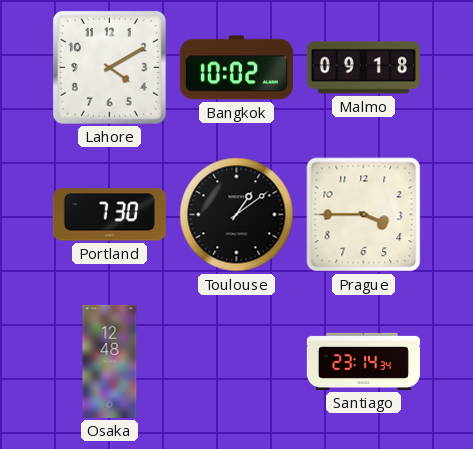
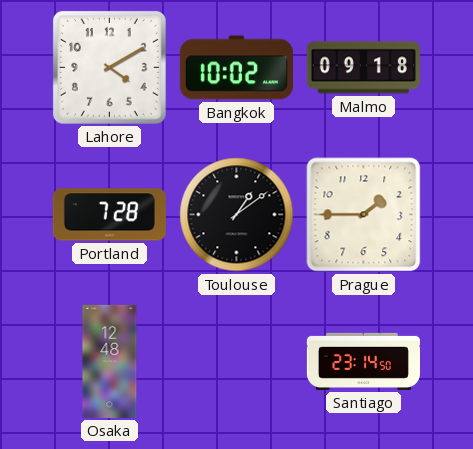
Portland: 7:30 -> 7:28 (109, 215)
Prague: 3:45 -> 1:45 (364, 215)
Santiago: 23:14:34 -> 23:14:50 (363, 361)
